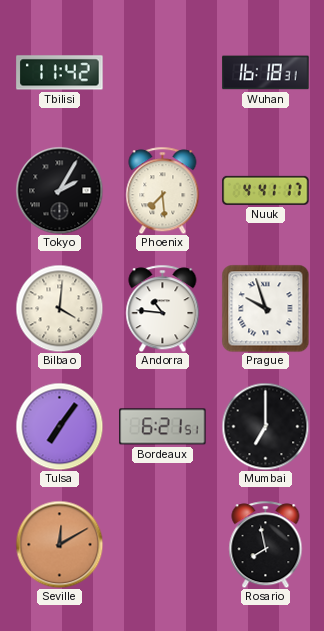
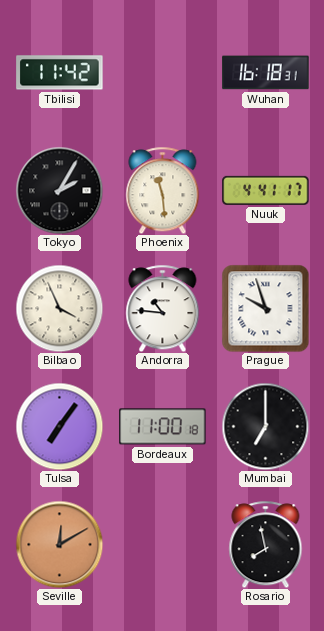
Phoenix: 7:29 -> 11:29 (163, 190)
Bilbao: 4:01 -> 3:56 (59, 308)
Bordeaux: 6:21 -> 11:00 (163, 427)
